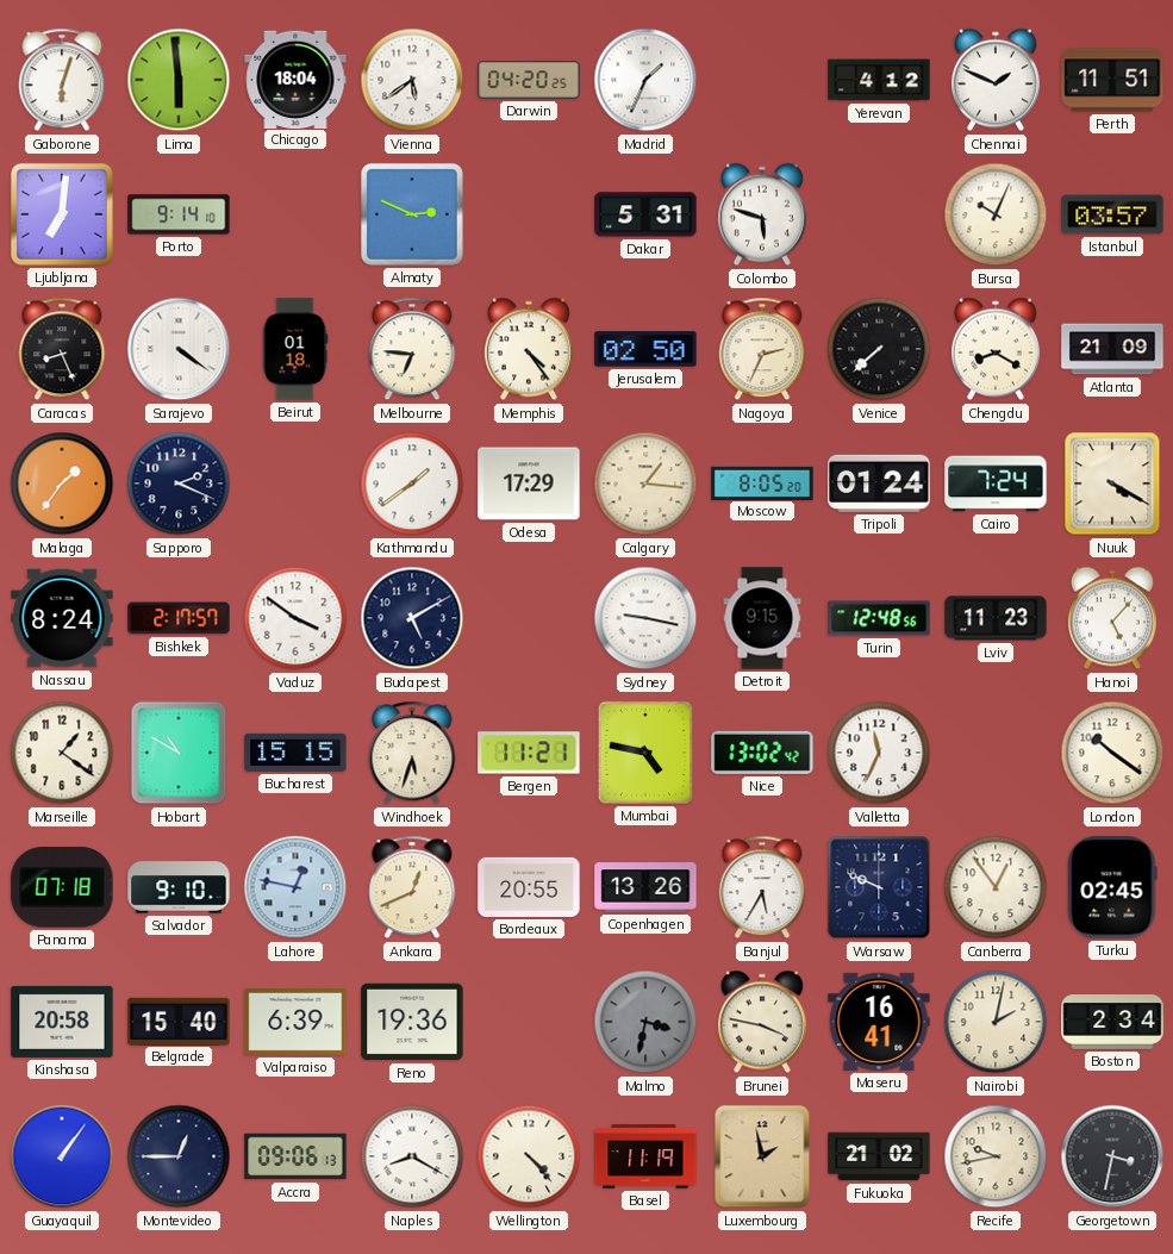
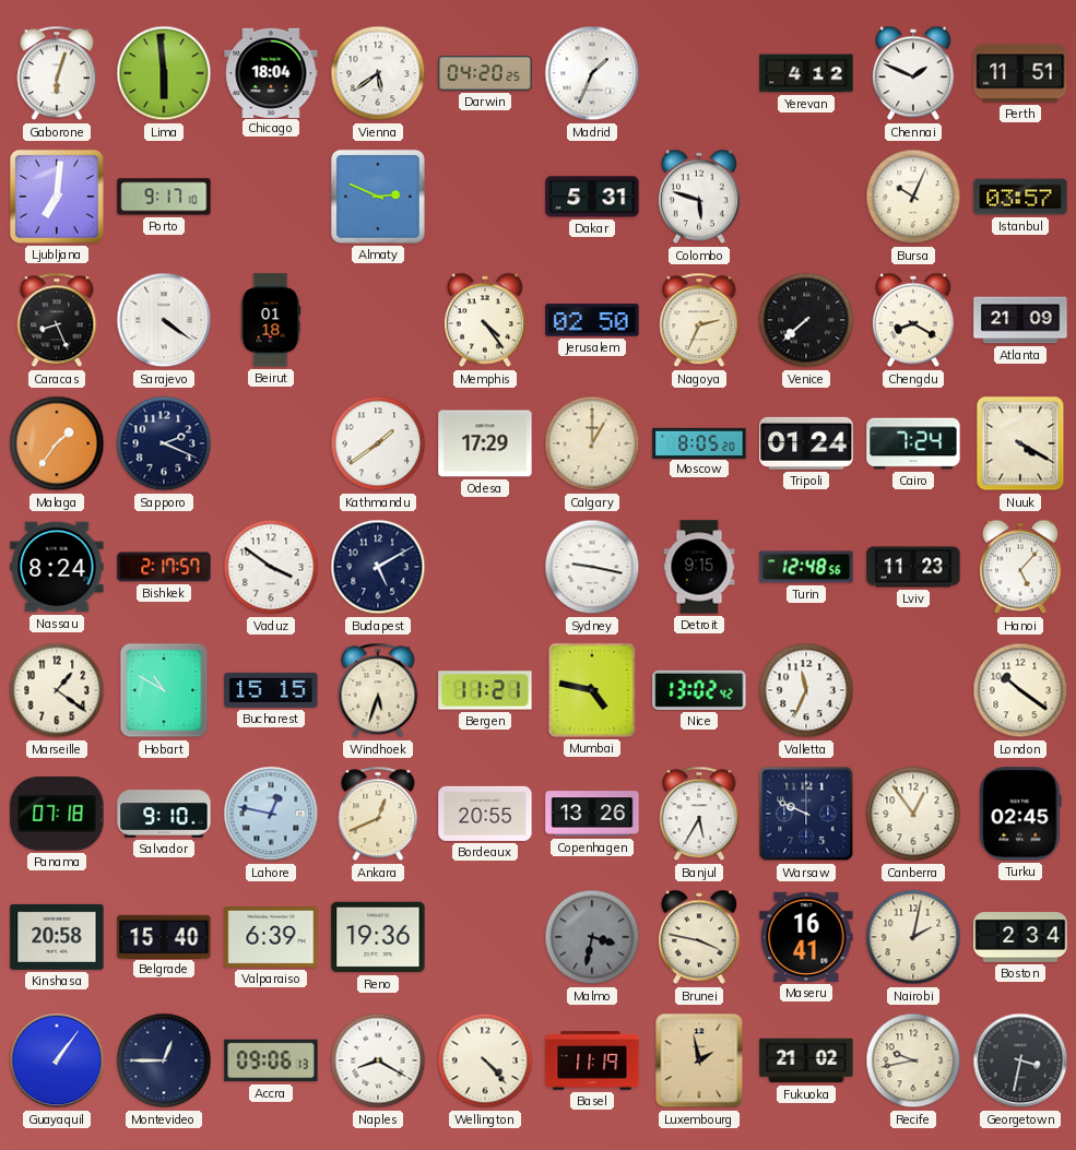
Porto: 9:14 -> 9:17 (164, 197)
Melbourne: 6:46 -> none (412, 349)
Calgary: 1:16 -> 1:00 (592, 443)
